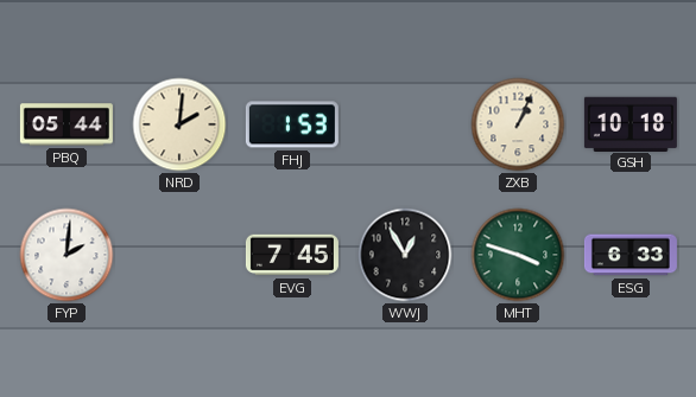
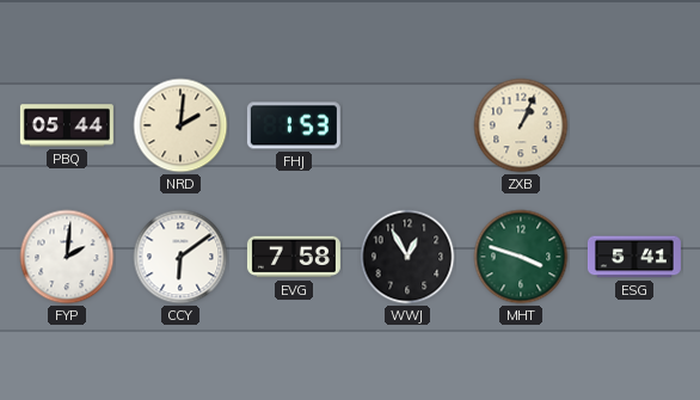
GSH: 10:18 -> none (631, 123)
CCY: none -> 6:09 (180, 257)
EVG: 7:45 -> 7:58 (294, 257)
ESG: 6:33 -> 5:41 (634, 257)
